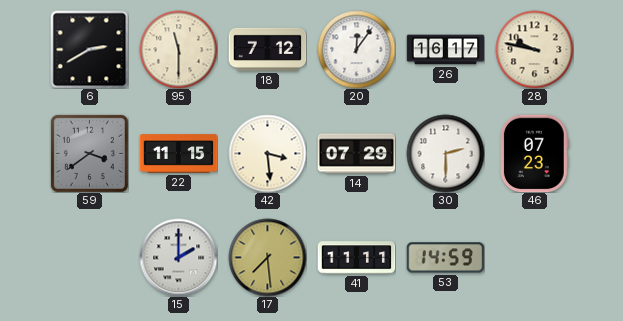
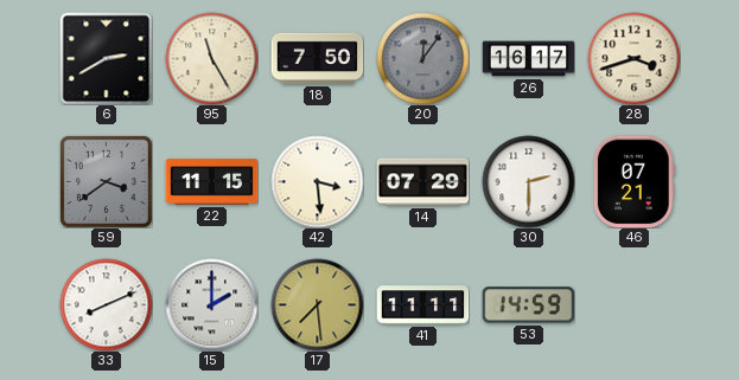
95: 11:30 -> 11:25 (211, 58)
18: 7:12 -> 7:50 (317, 58)
20 dial: white -> grey (422, 58)
28: 9:47 -> 3:42 (633, 58)
46: 07:23 -> 07:21 (633, 181)
33: none -> 8:11 (106, 304)
